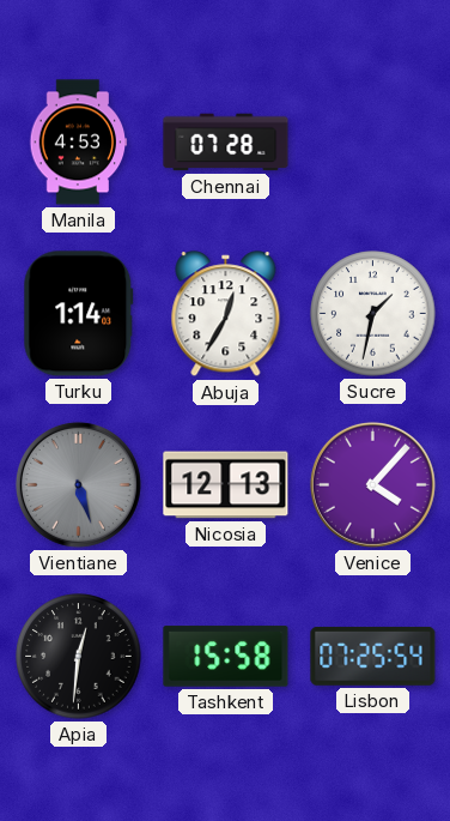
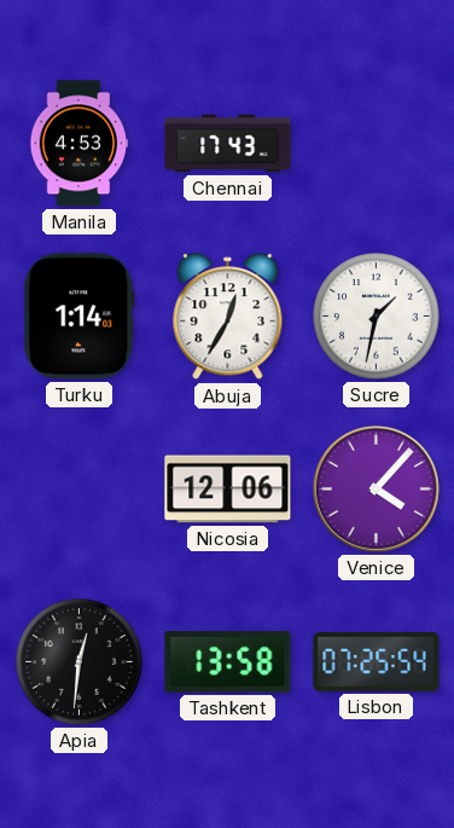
Chennai: 07:28 -> 17:43 (228, 144)
Vientiane: 5:27 -> none (78, 484)
Nicosia: 12:13 -> 12:06 (228, 490)
Tashkent: 15:58 -> 13:58 (228, 662)
